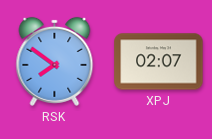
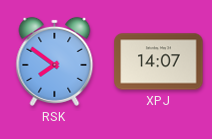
XPJ: 02:07 -> 14:07 (159, 62)
